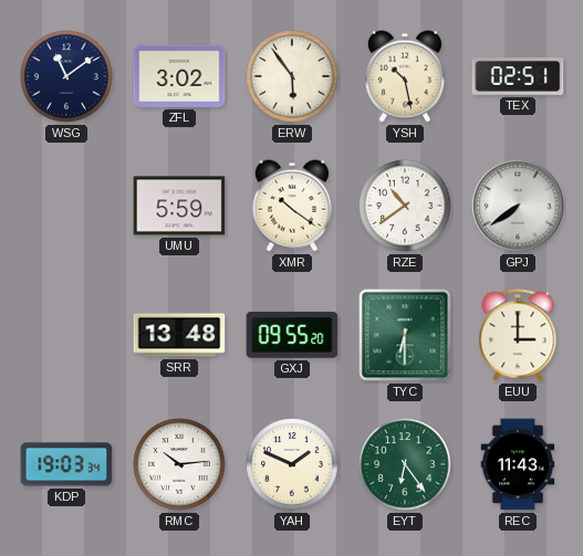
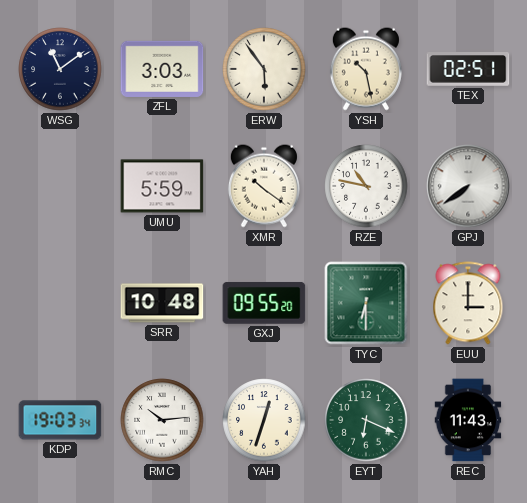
ZFL: 3:02 -> 3:03 (162, 69)
RZE: 10:39 -> 10:47 (366, 186)
SRR: 13:48 -> 10:48 (162, 303)
YAH: 1:49 -> 12:33 (264, 420)
EYT: 6:24 -> 6:19 (366, 420)
